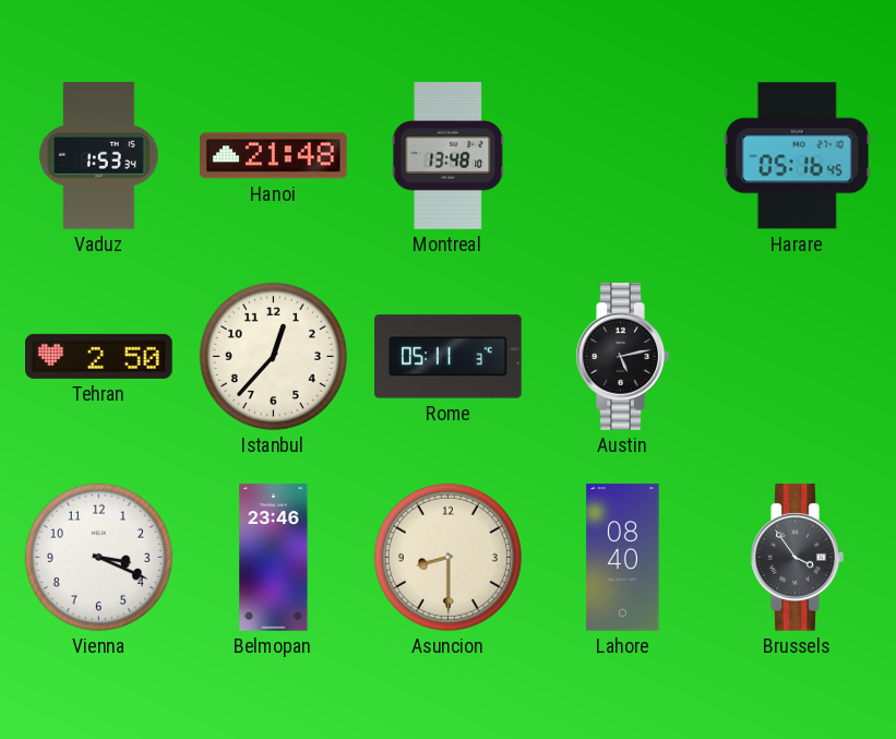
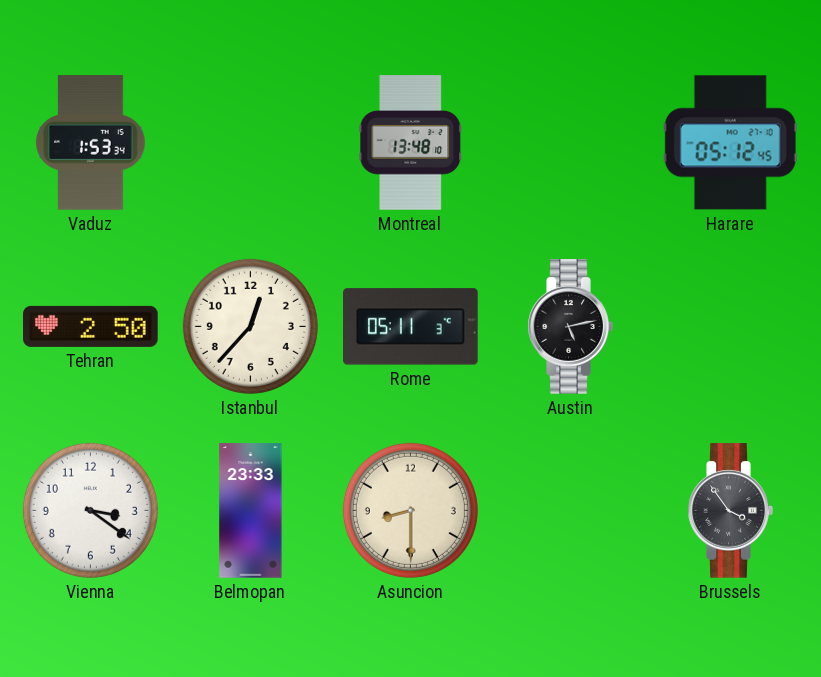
Hanoi: 21:48 -> none (274, 156)
Harare: 05:16 -> 05:12 (730, 143)
Vienna: 3:19 -> 3:21 (90, 510)
Belmopan: 23:46 -> 23:33 (251, 511)
Lahore: 08:40 -> none (623, 558)
